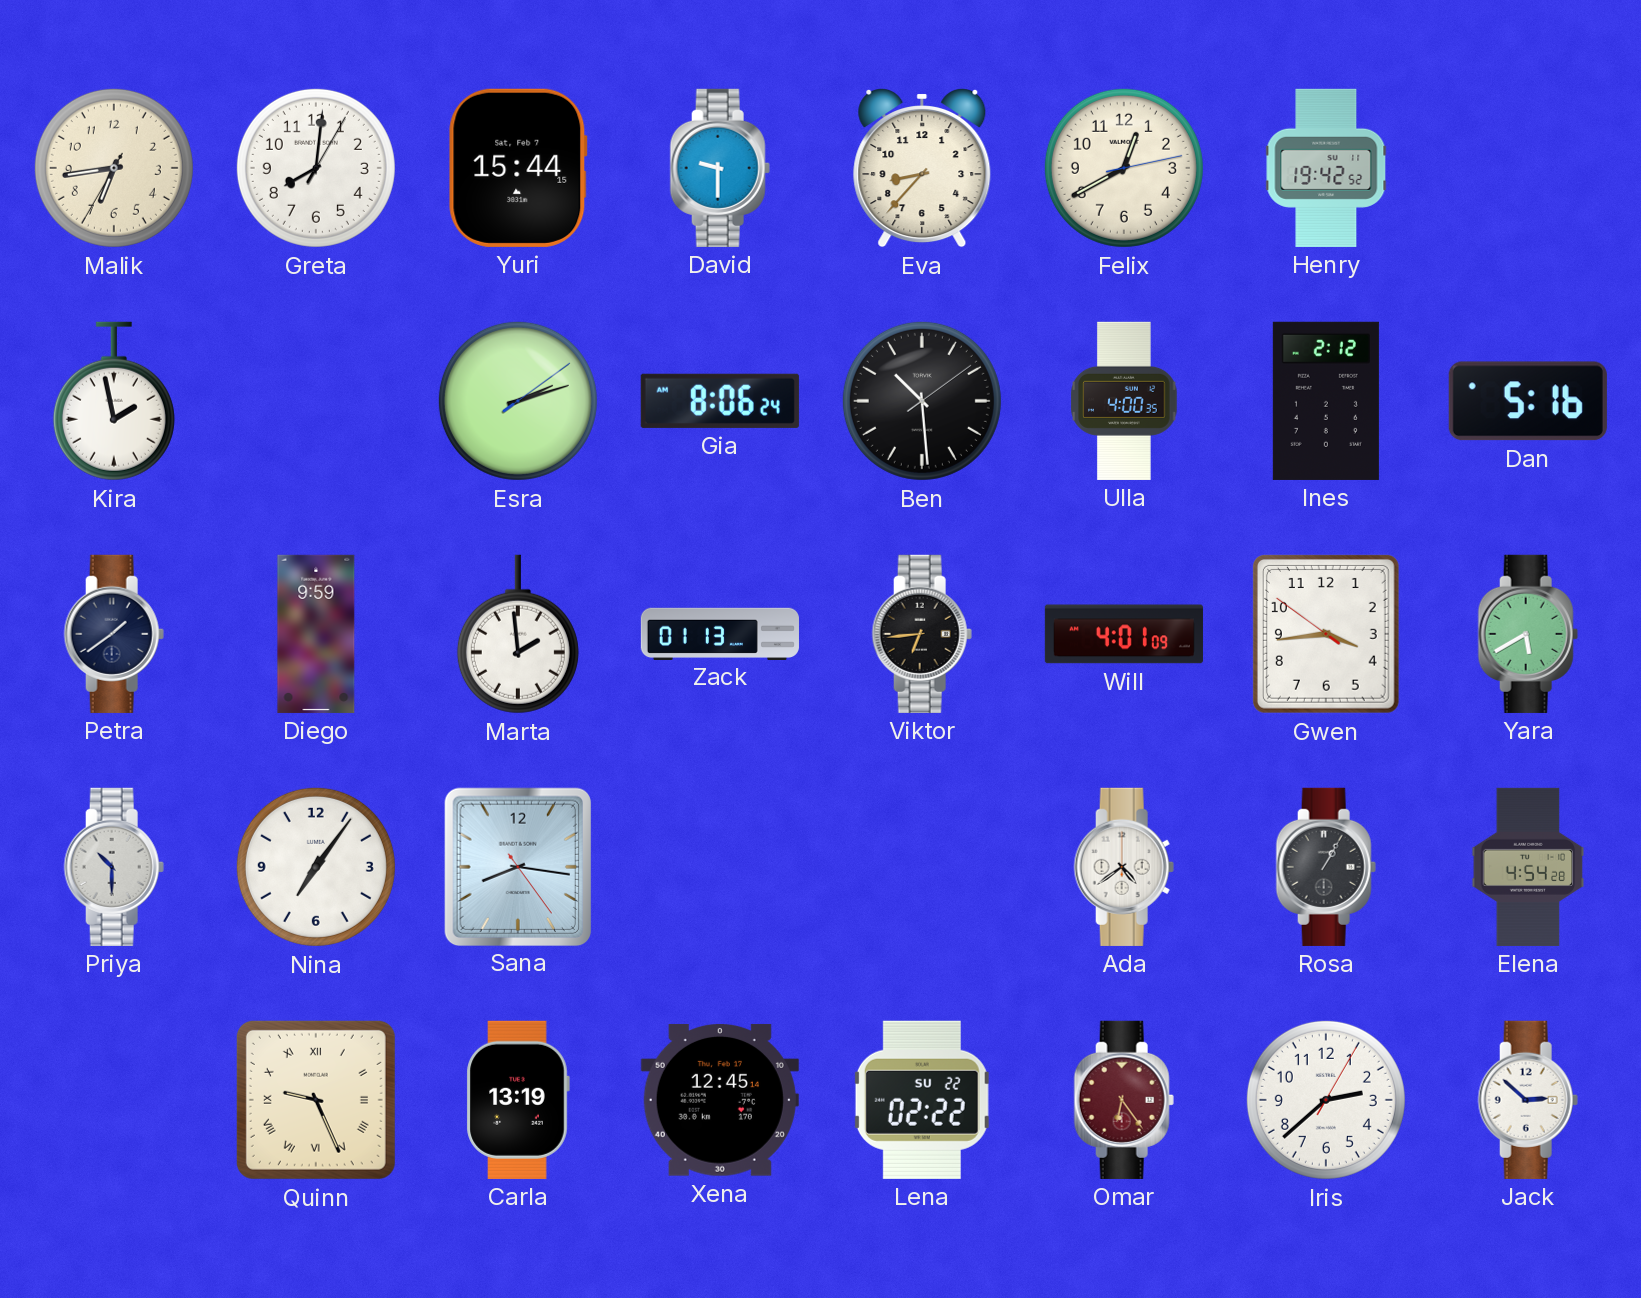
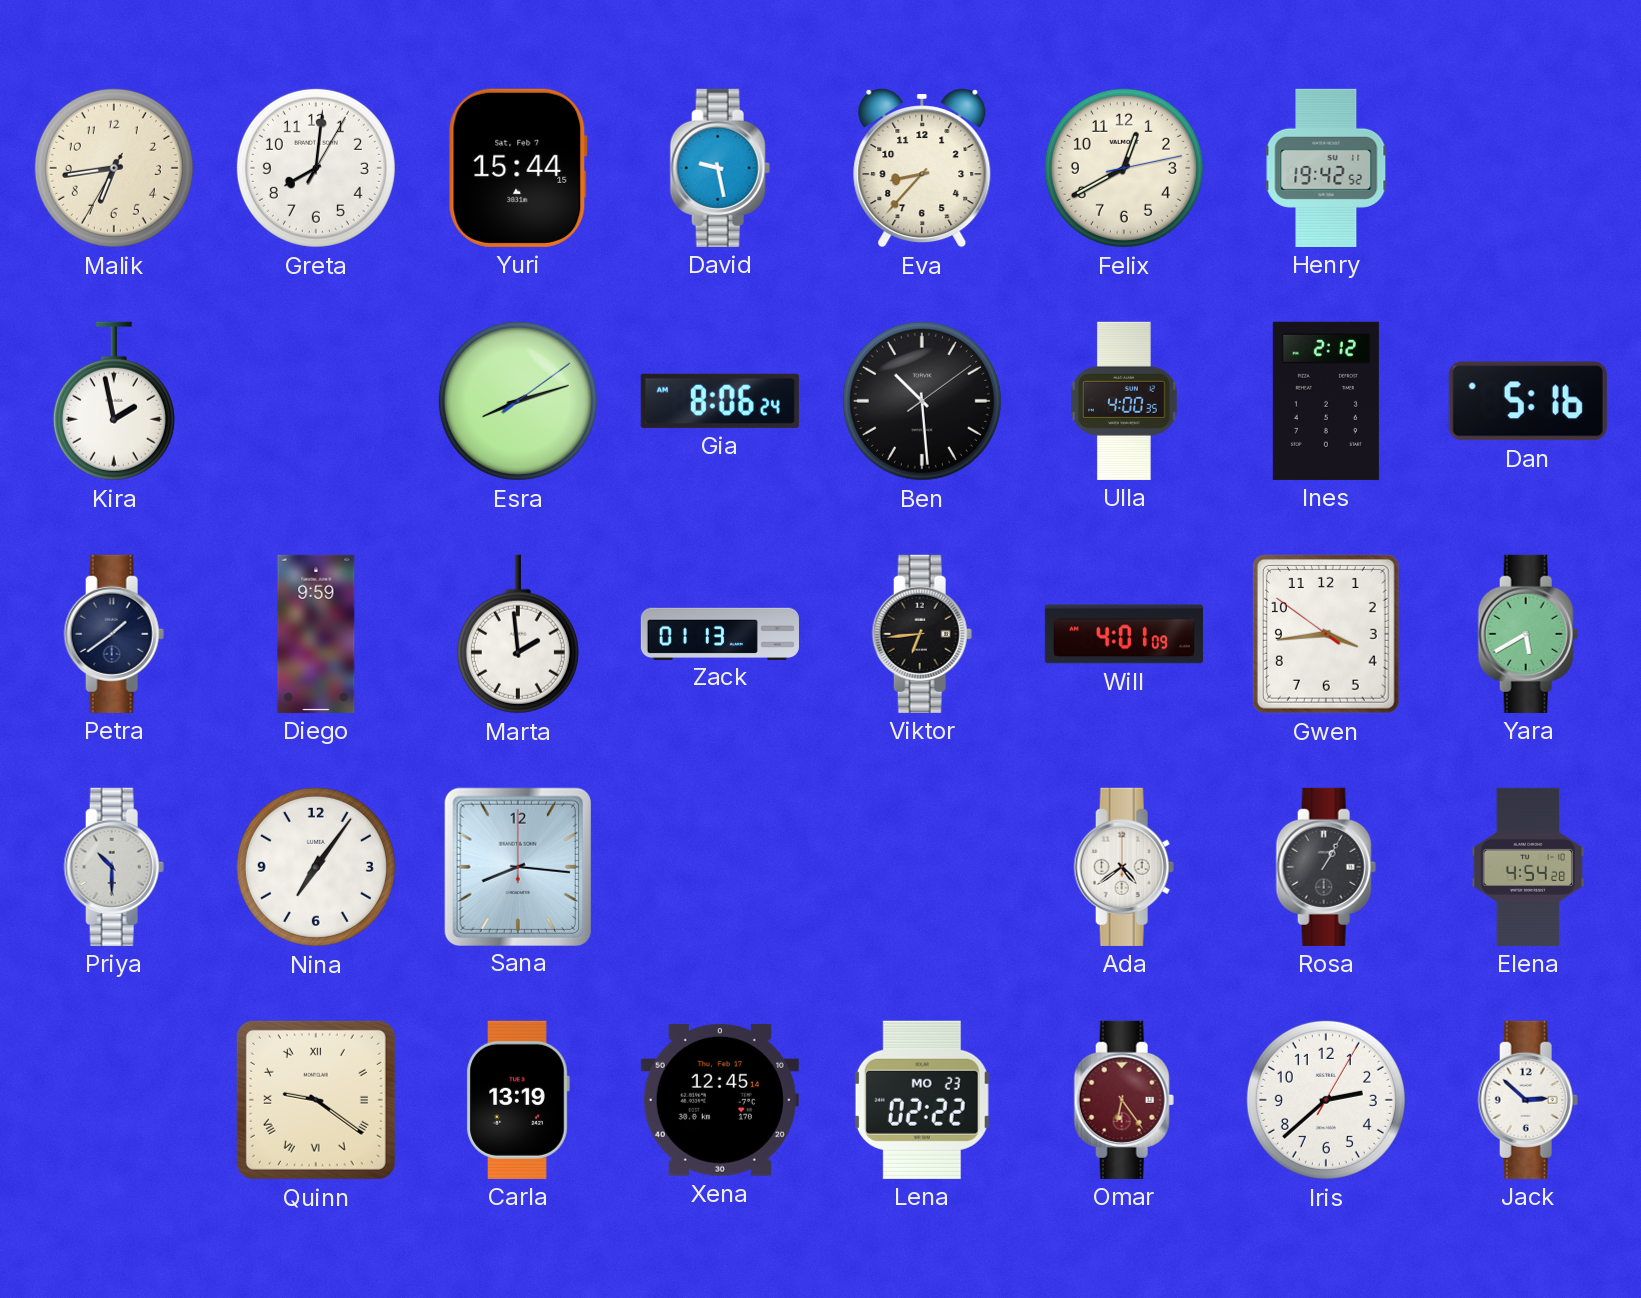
David: 9:30 -> 9:28 (720, 168)
Esra: 2:12 -> 8:12 (518, 401)
Sana: 8:16:24 -> 8:16:00 (517, 866)
Quinn: 9:26 -> 9:21 (316, 1100)
Lena date: SU 22 -> MO 23 (922, 1100)
